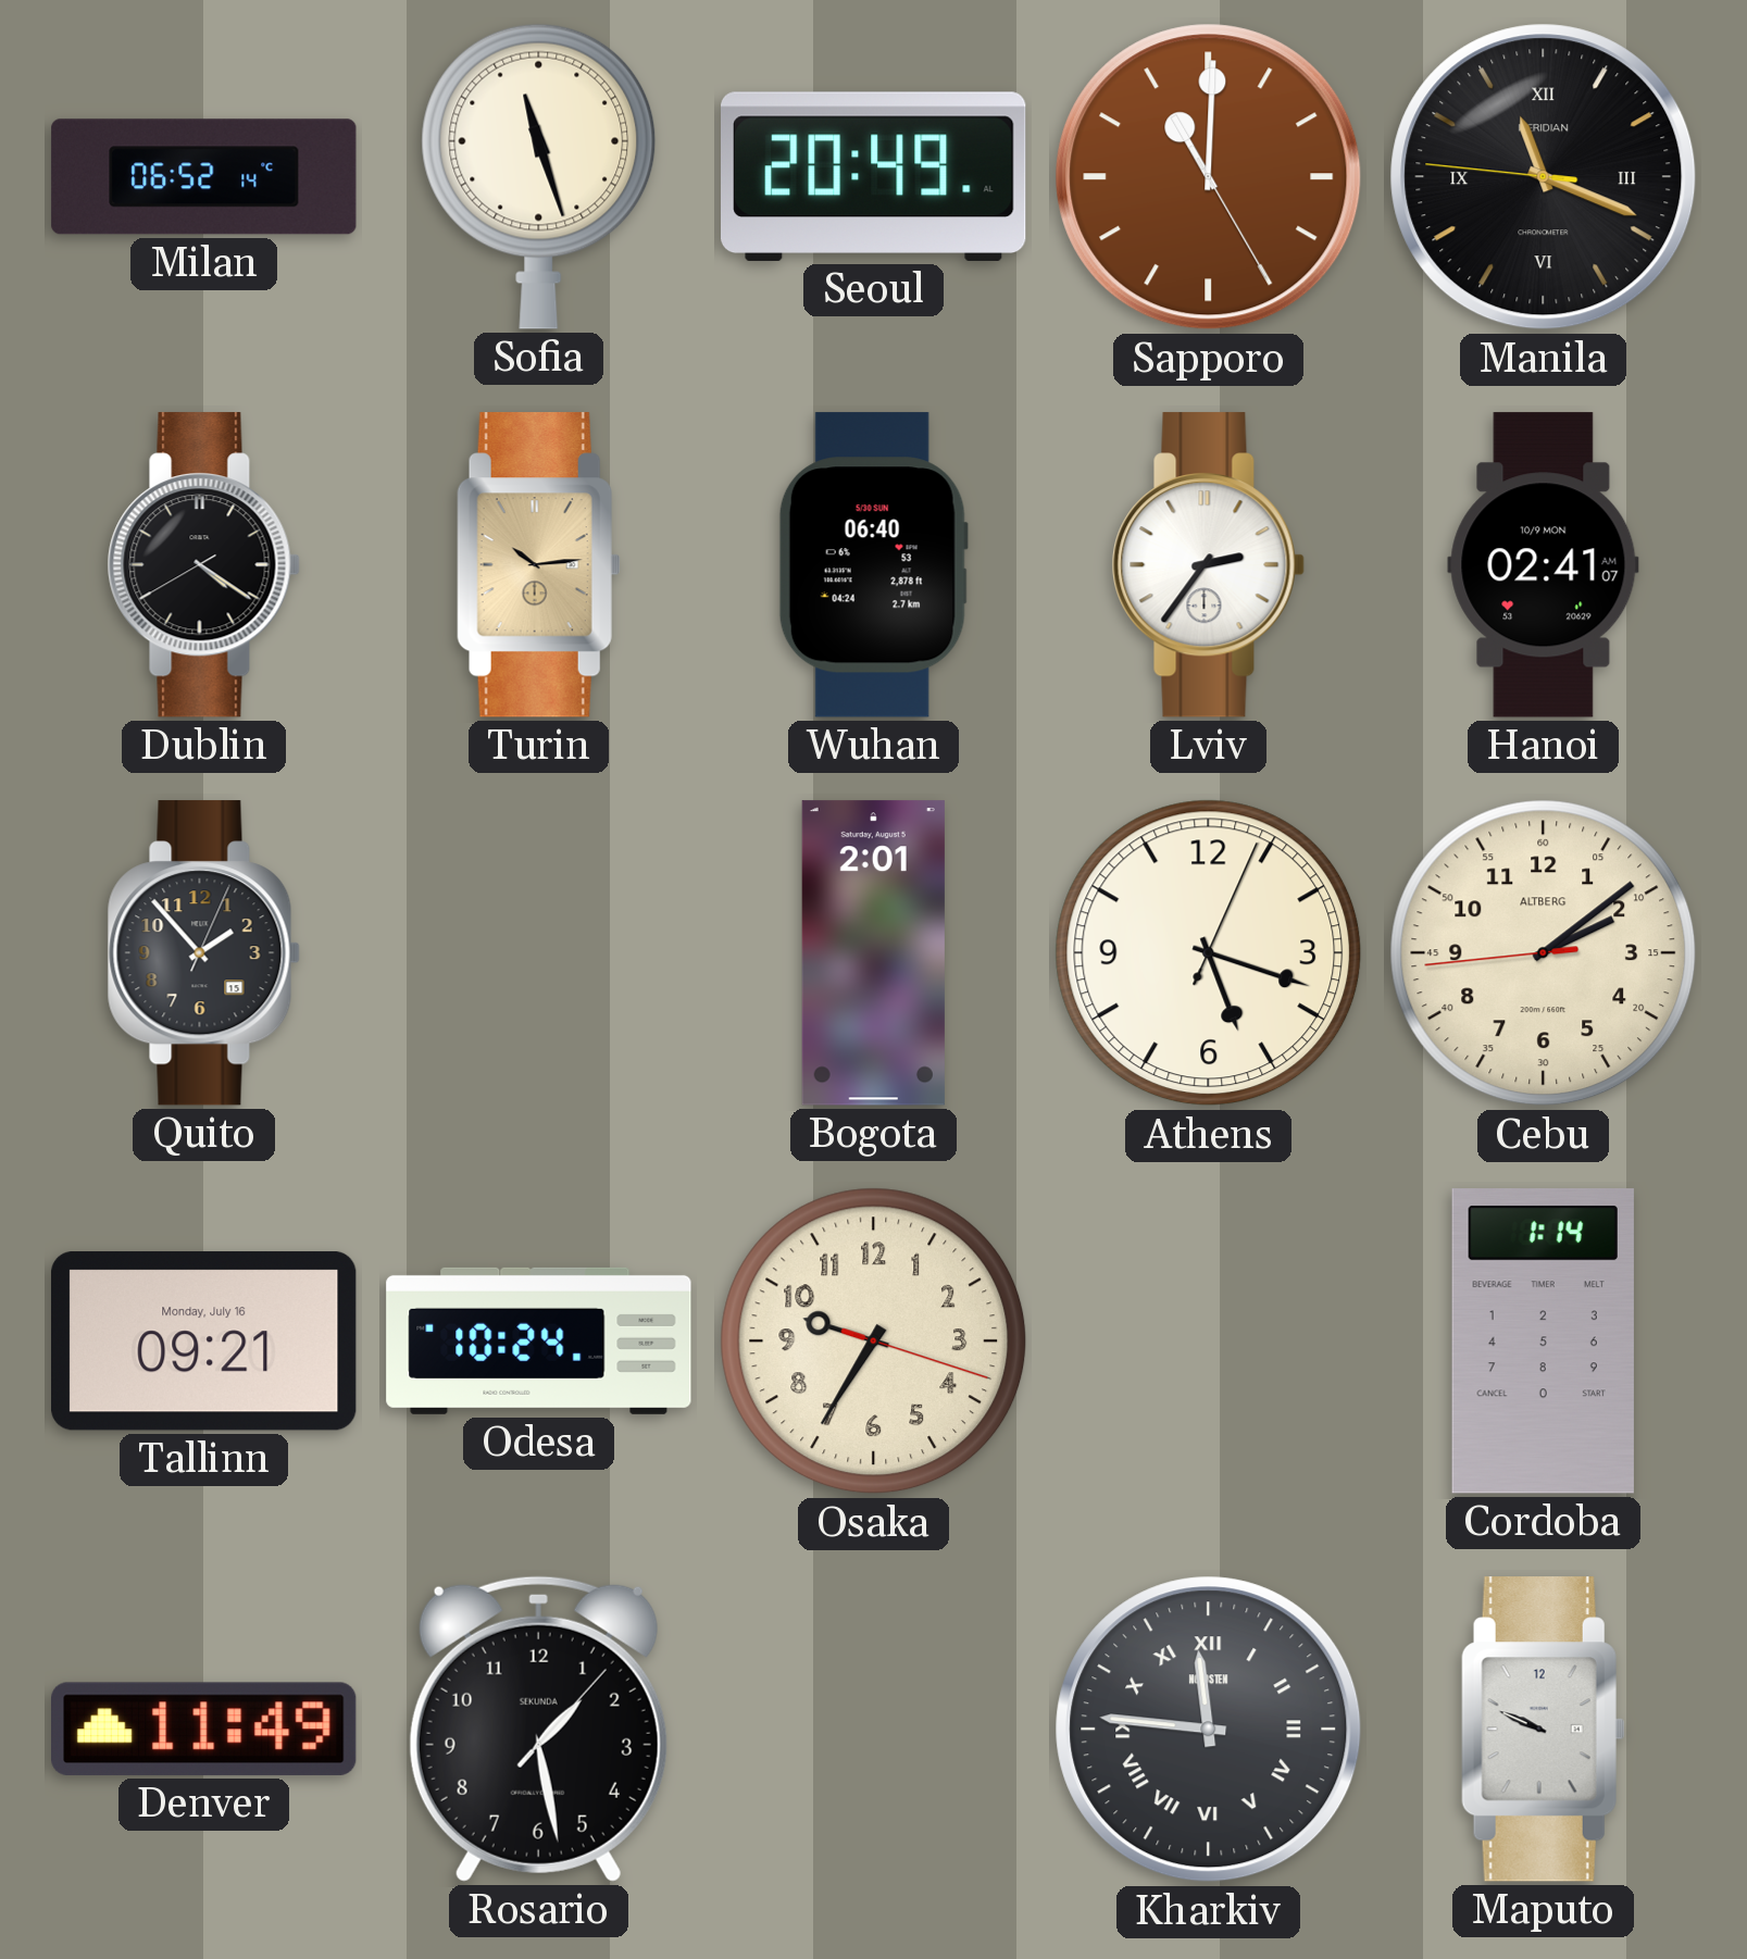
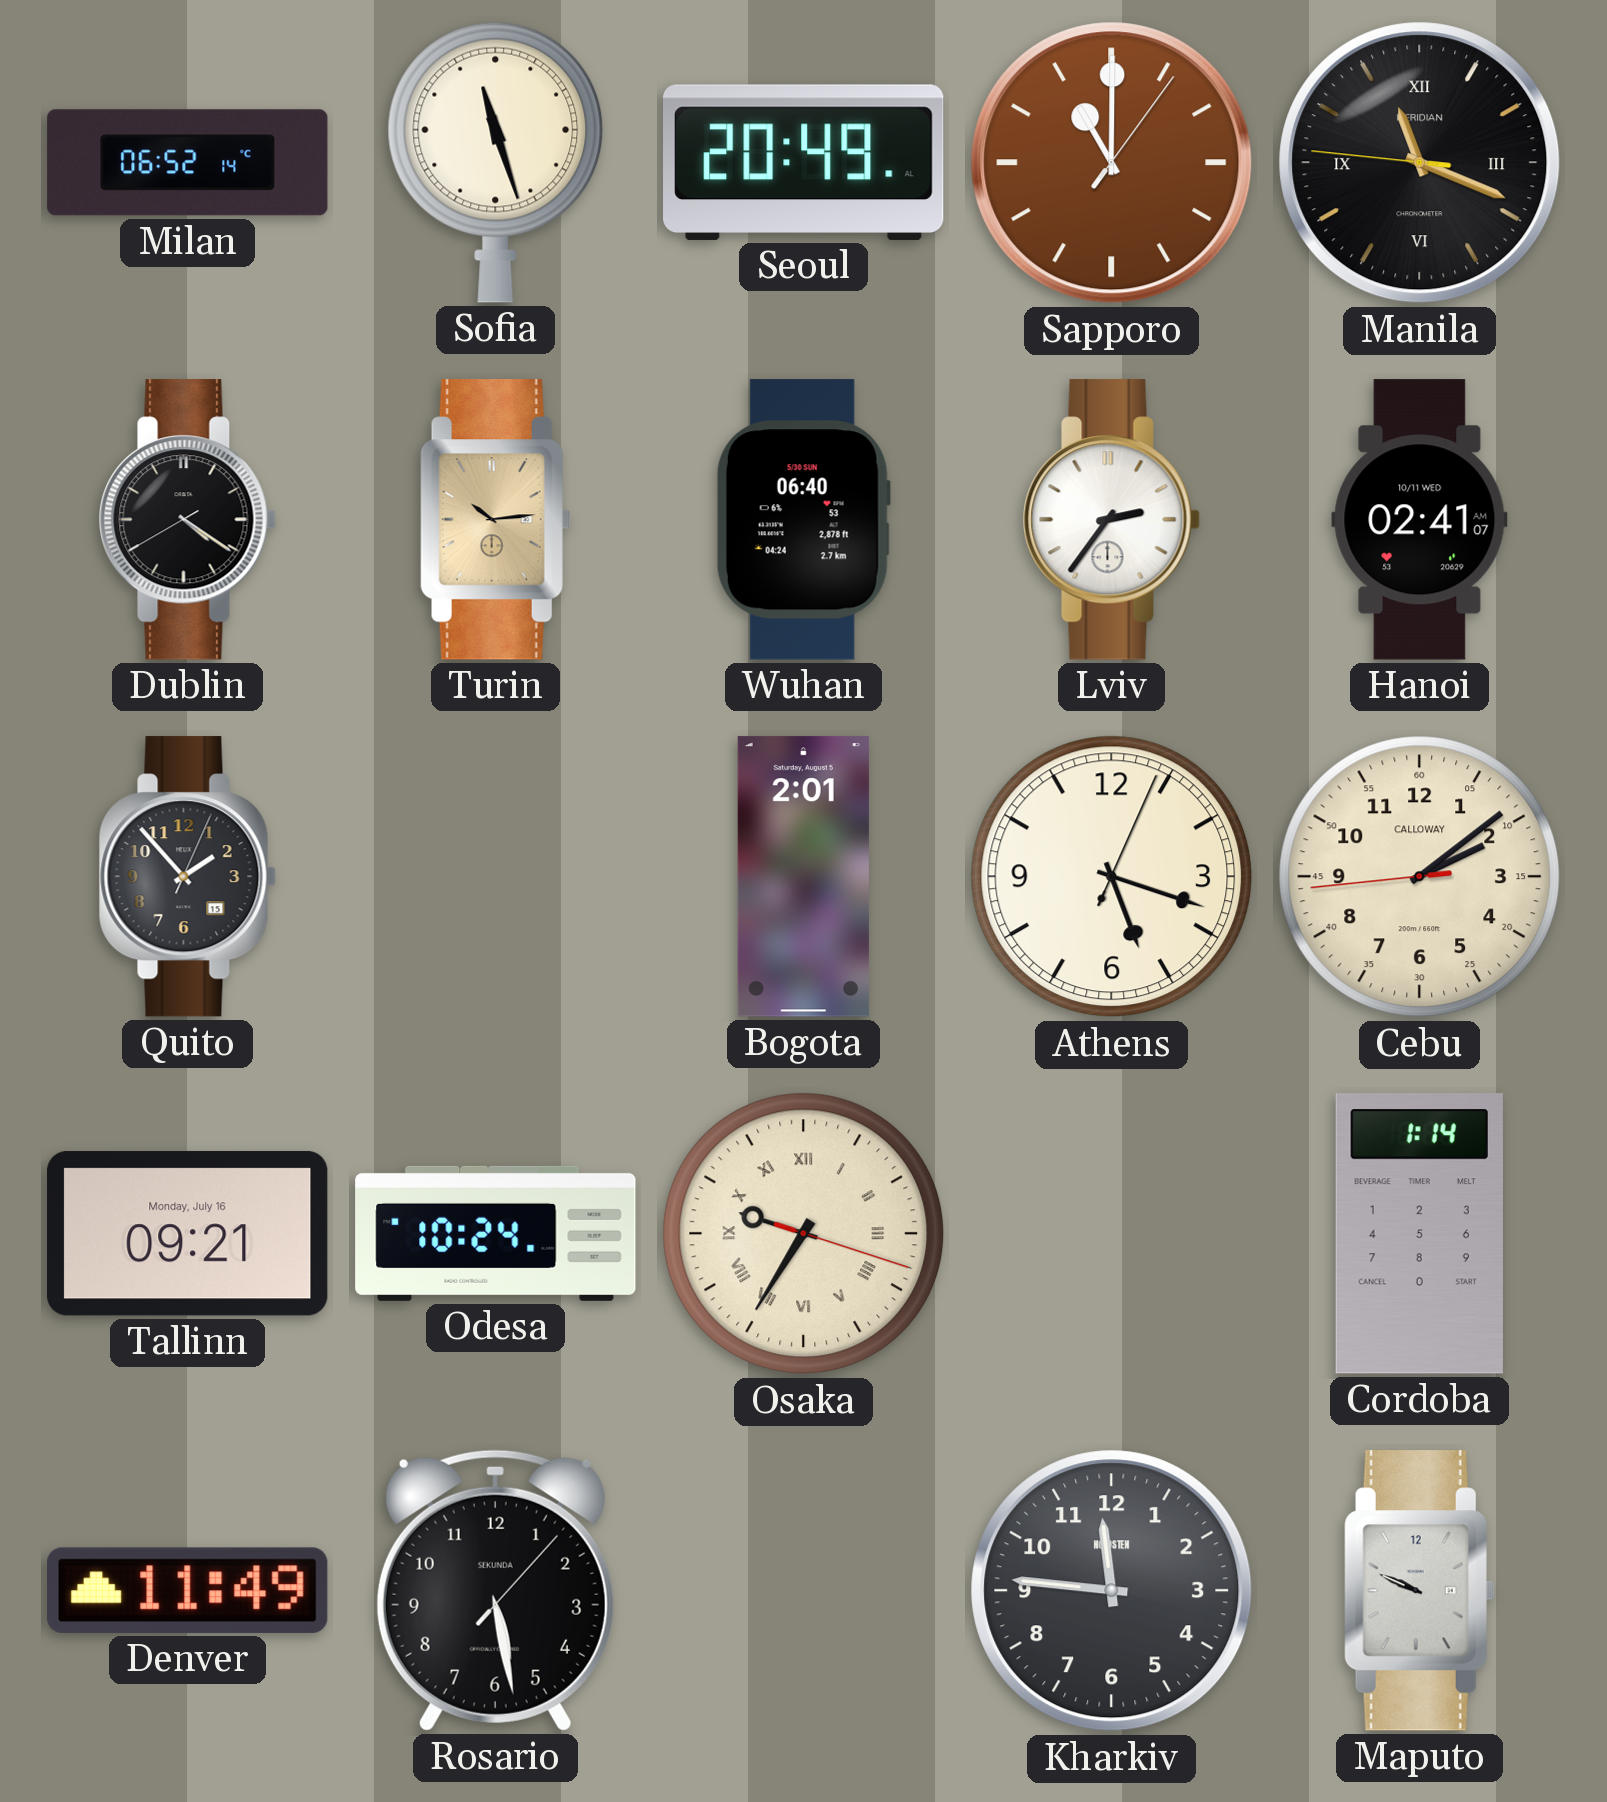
Sapporo: 11:00:25 -> 11:00:06 (1112, 163)
Hanoi date: 10/9 MON -> 10/11 WED (1420, 520)
Cebu brand: ALTBERG -> CALLOWAY (1420, 877)
Osaka numerals: Arabic -> Roman (804, 1234)
Rosario: 1:28 -> 5:28 (495, 1590)
Kharkiv numerals: Roman -> Arabic (1112, 1591)
